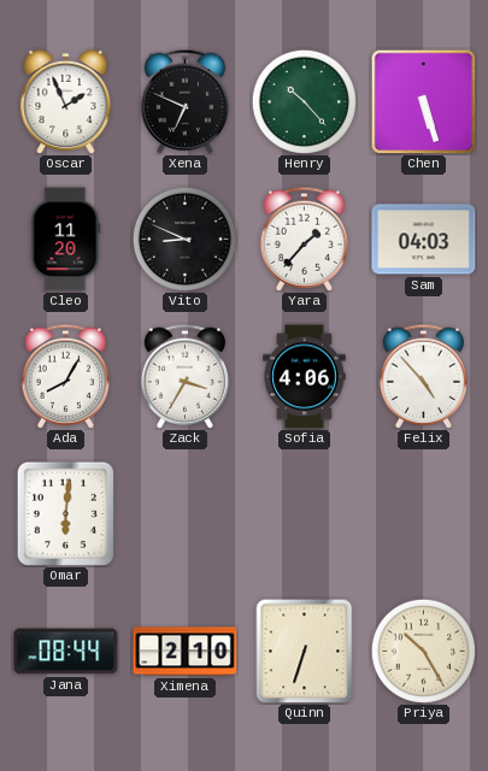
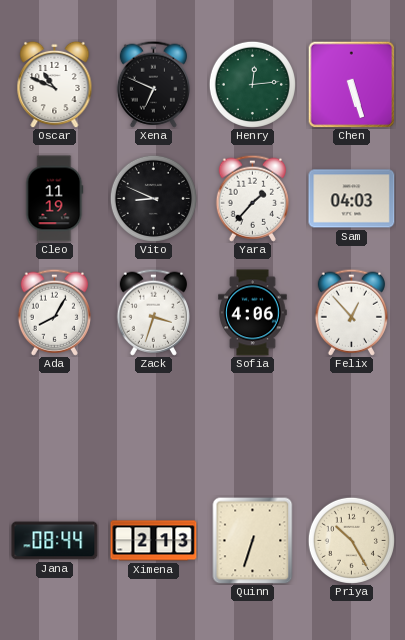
Oscar: 1:56 -> 10:49 (55, 84)
Henry: 10:23 -> 12:14 (252, 84)
Cleo: 11:20 -> 11:19 (55, 199)
Zack: 3:35 -> 3:33 (153, 312)
Felix: 4:53 -> 12:53 (351, 312)
Omar: 6:01 -> none (65, 513)
Ximena: 2:10 -> 2:13 (154, 541)
